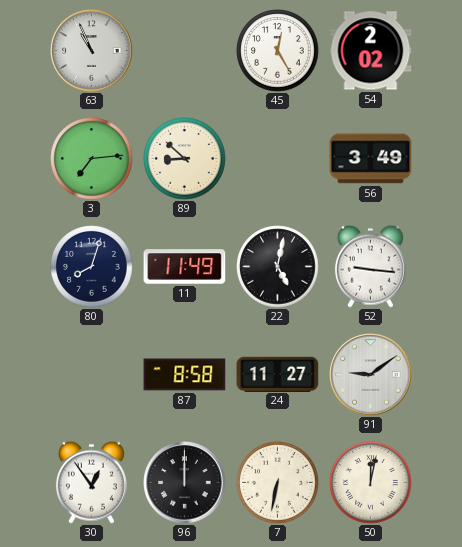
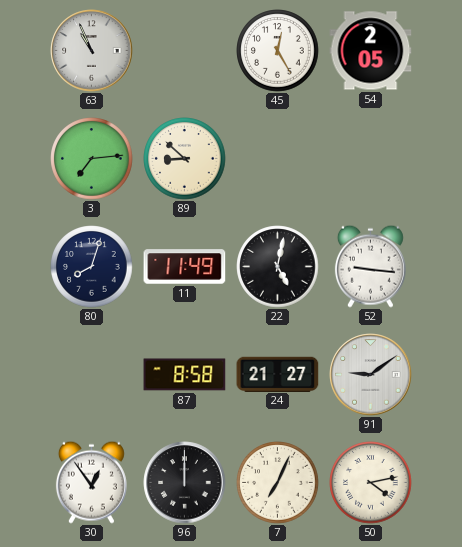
54: 2:02 -> 2:05 (371, 51)
56: 3:49 -> none (371, 159)
24: 11:27 -> 21:27 (278, 374)
7: 6:32 -> 7:04 (278, 483)
50: 12:02 -> 4:13 (371, 483)
